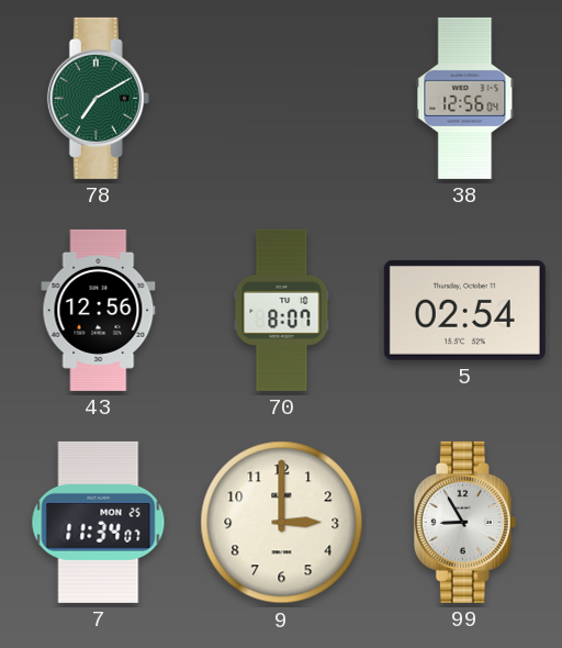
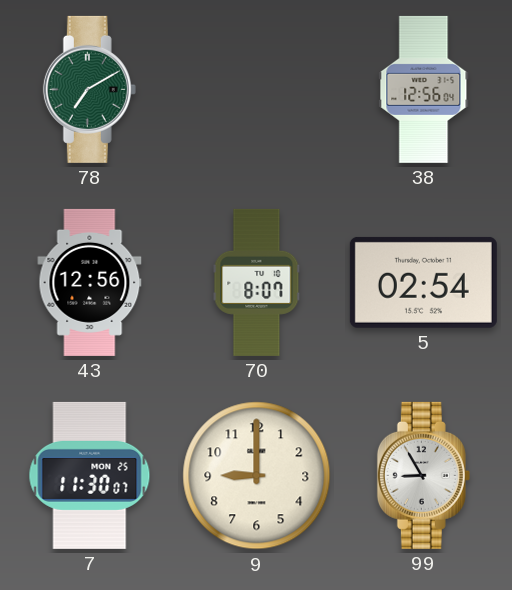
7: 11:34 -> 11:30 (90, 475)
9: 3:00 -> 9:00 (257, 476)
